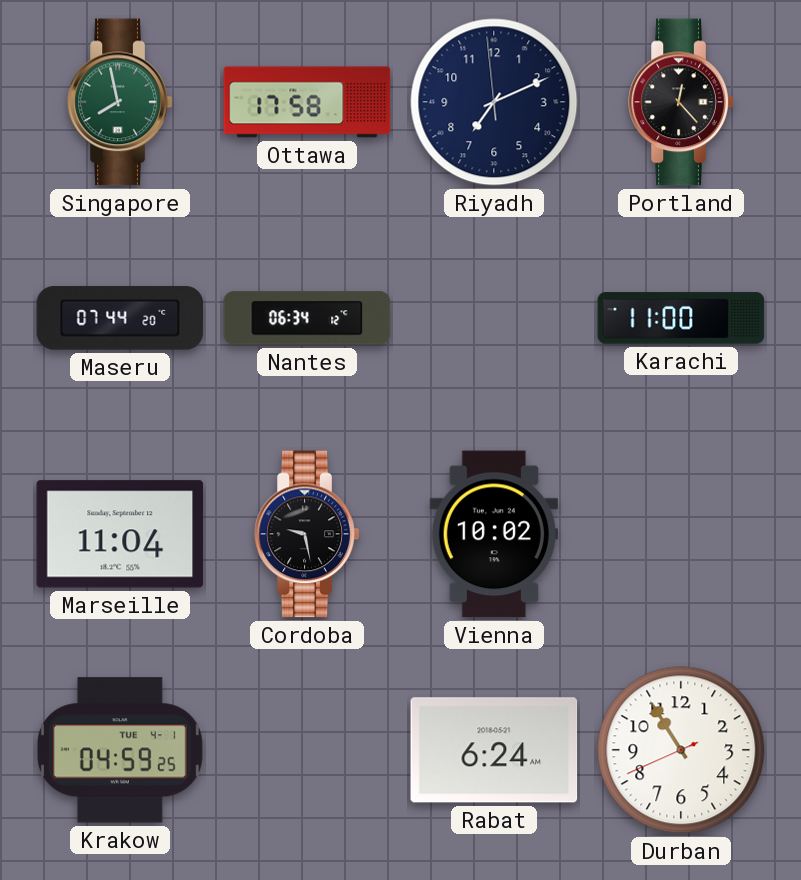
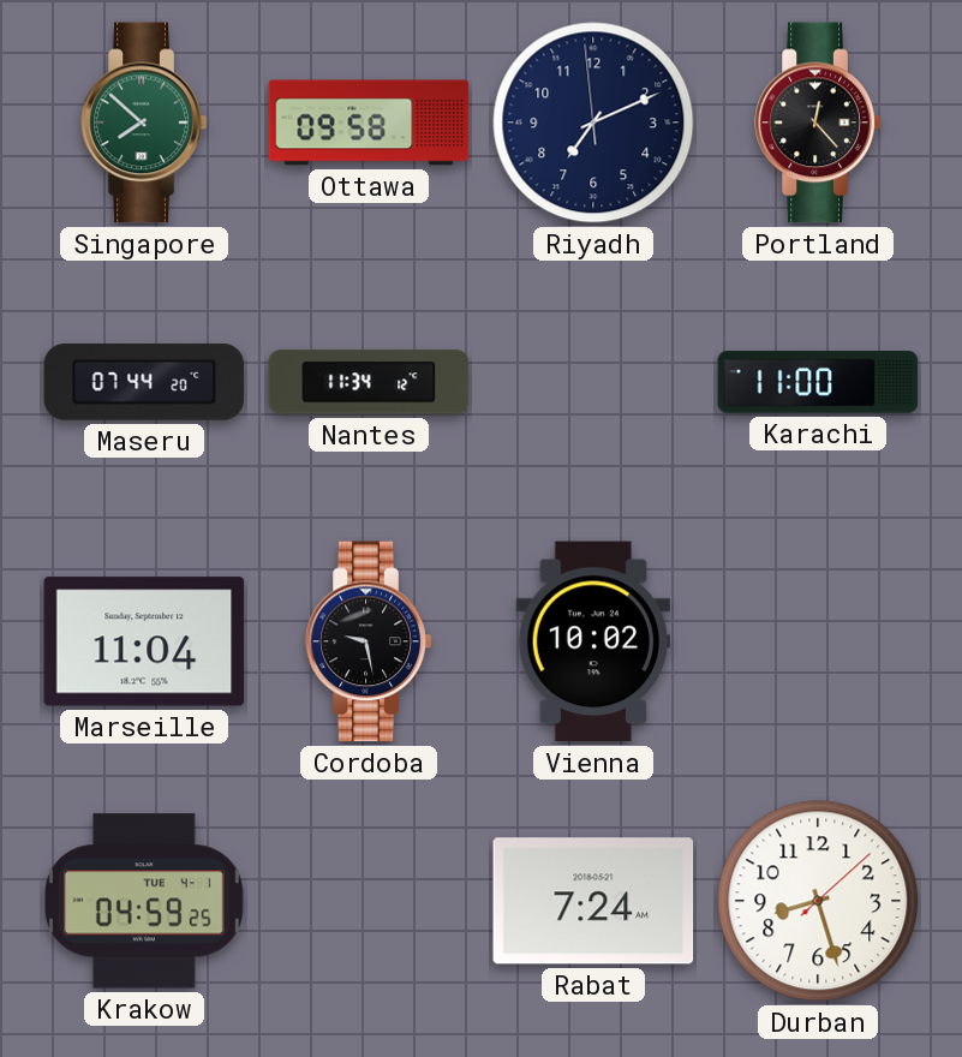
Singapore: 7:58 -> 7:52 (144, 123)
Ottawa: 17:58 -> 09:58 (369, 123)
Nantes: 06:34 -> 11:34 (369, 382)
Rabat: 6:24 -> 7:24 (593, 901)
Durban: 10:54 -> 8:27 (818, 901)
